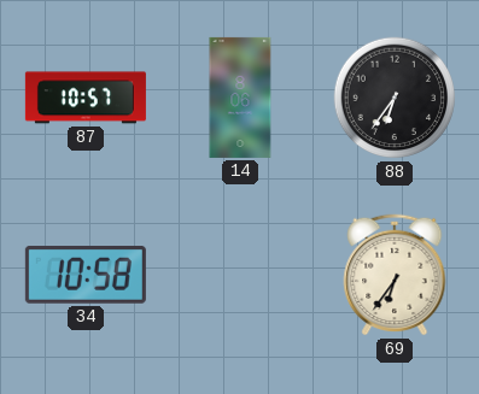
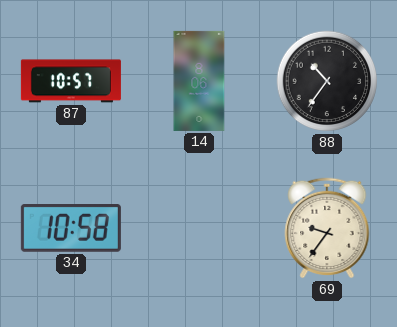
88: 6:36 -> 10:36 (327, 81)
69: 6:36 -> 9:36 (327, 228)
